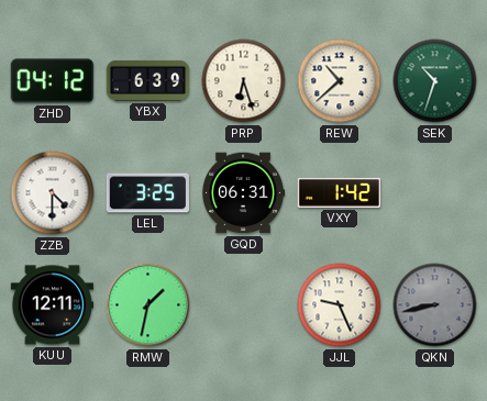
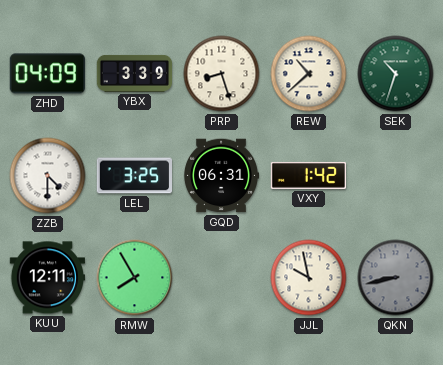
ZHD: 04:12 -> 04:09 (47, 74)
YBX: 6:39 -> 3:39 (135, 73)
PRP: 6:27 -> 8:27 (222, 74)
RMW: 1:32 -> 7:55 (135, 278)
JJL: 9:26 -> 9:58 (309, 278)
